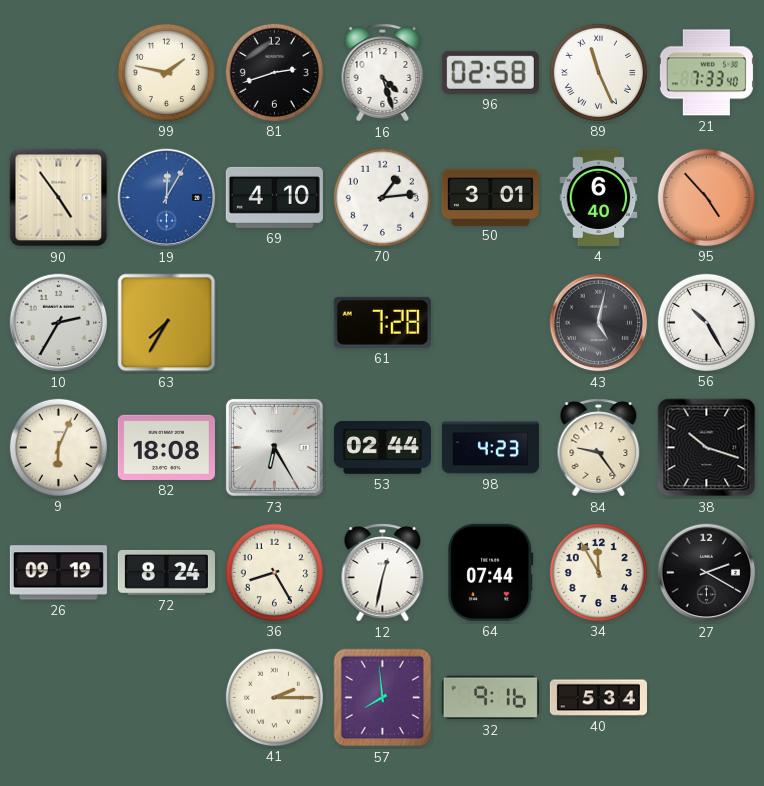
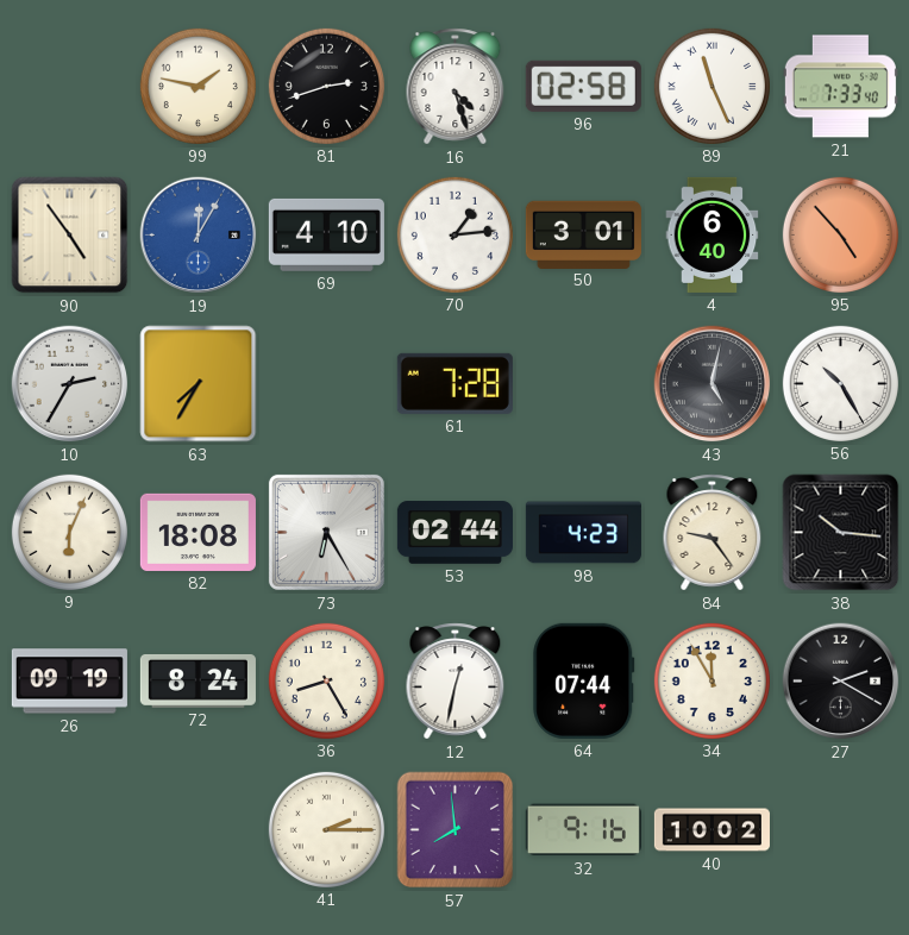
38: 10:18 -> 10:16 (841, 533)
40: 5:34 -> 10:02 (711, 830)
